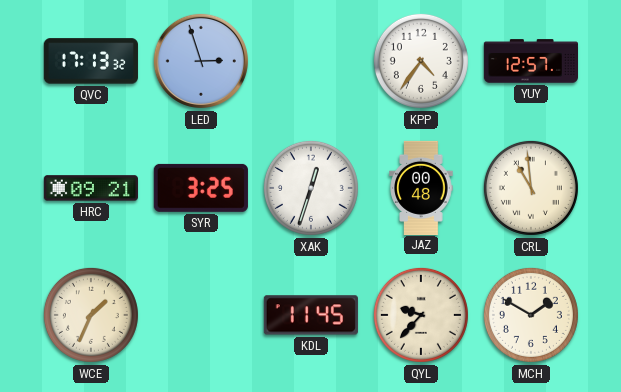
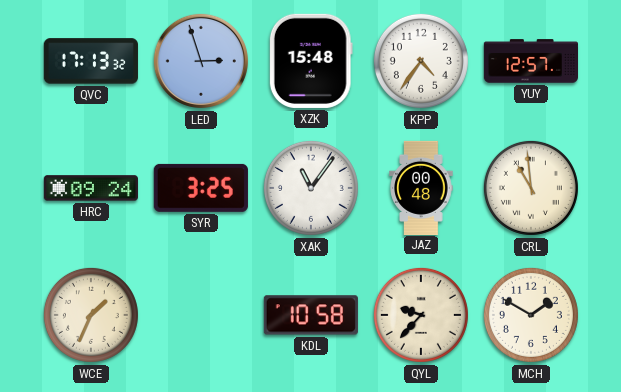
XZK: none -> 15:48 (311, 61)
HRC: 09:21 -> 09:24 (91, 188)
XAK: 12:33 -> 11:06 (311, 188)
KDL: 11:45 -> 10:58 (311, 315)
